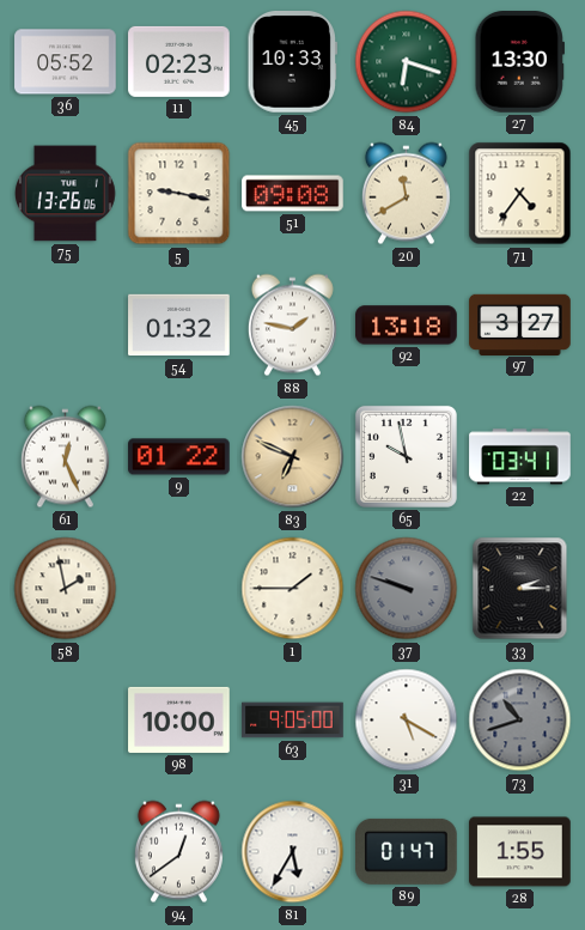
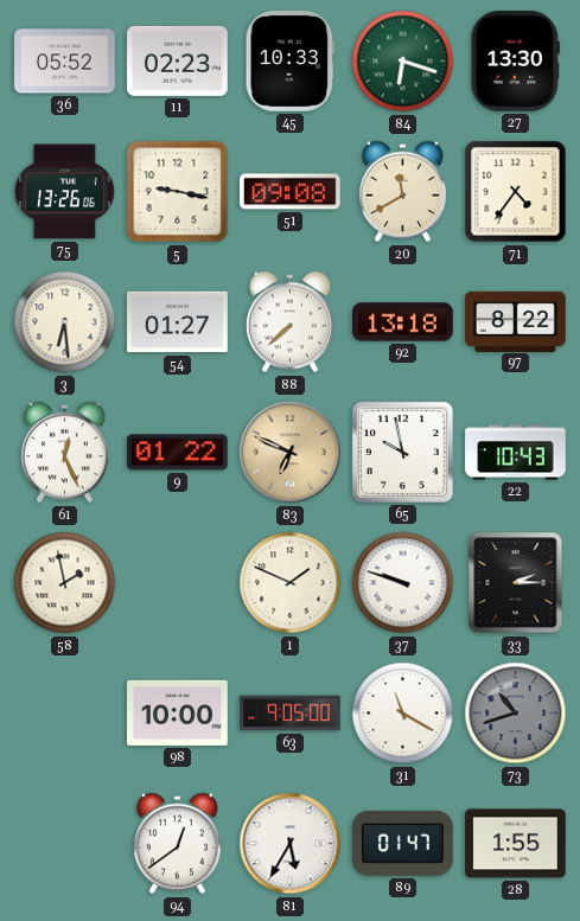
3: none -> 6:29 (65, 322)
54: 01:32 -> 01:27 (178, 322)
88: 1:47 -> 7:38 (289, 322)
97: 3:27 -> 8:22 (516, 321)
22: 03:41 -> 10:43 (516, 453)
1: 1:45 -> 1:49 (291, 583)
37 dial: grey -> white (403, 583)
31: 5:20 -> 11:20 (403, 714)
